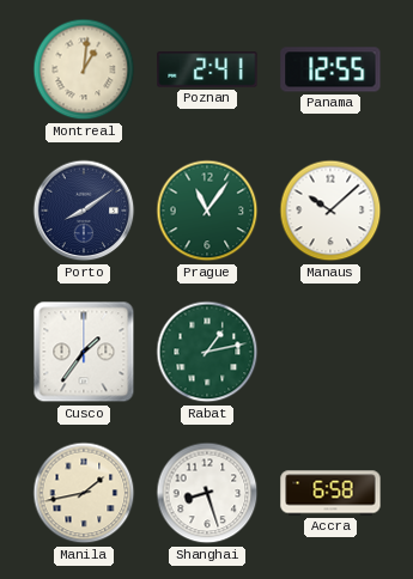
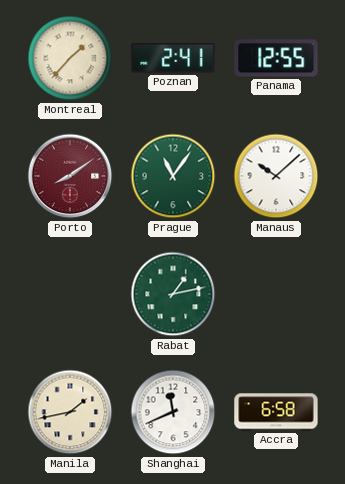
Montreal: 1:01 -> 1:37 (70, 58)
Porto dial: navy -> burgundy (70, 176)
Cusco: 1:36 -> none (84, 352)
Shanghai: 8:27 -> 11:41 (173, 412)
